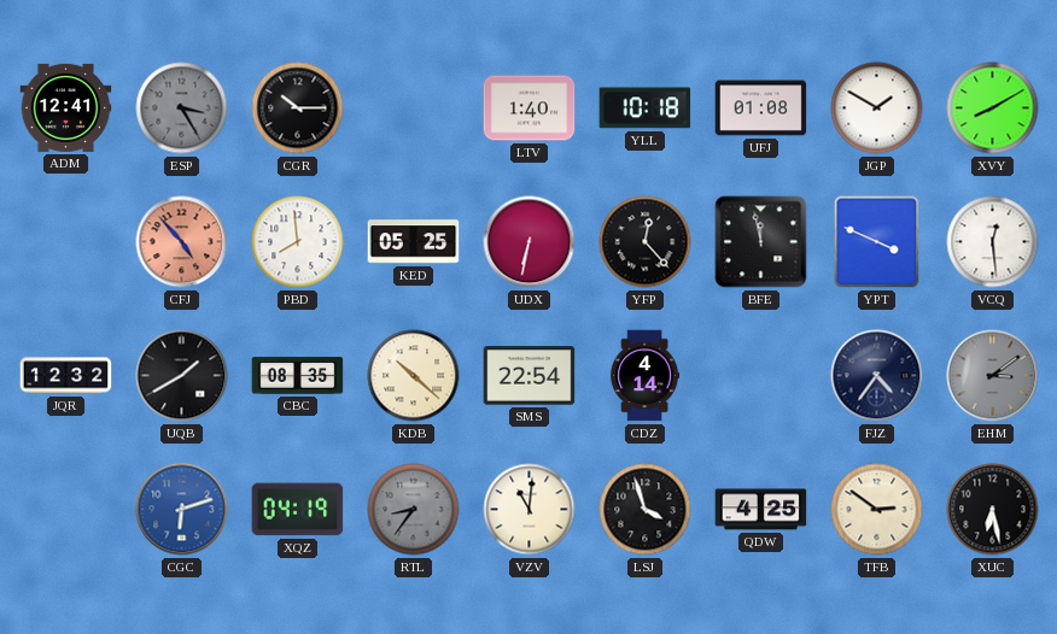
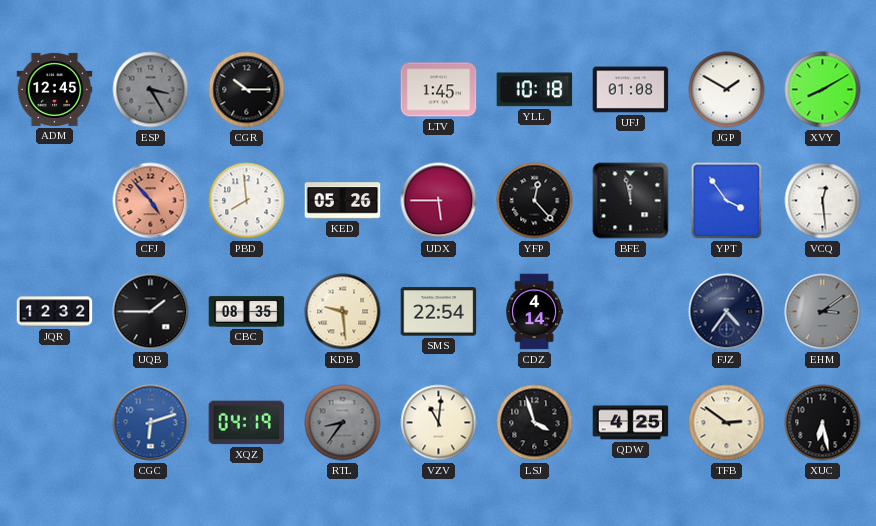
ADM: 12:41 -> 12:45 (55, 89)
LTV: 1:40 -> 1:45 (439, 90)
KED: 05:25 -> 05:26 (343, 201)
UDX: 6:32 -> 5:45 (439, 201)
YPT: 3:49 -> 3:54 (727, 201)
UQB: 1:40 -> 1:45 (151, 312)
KDB: 10:22 -> 9:29 (343, 312)
